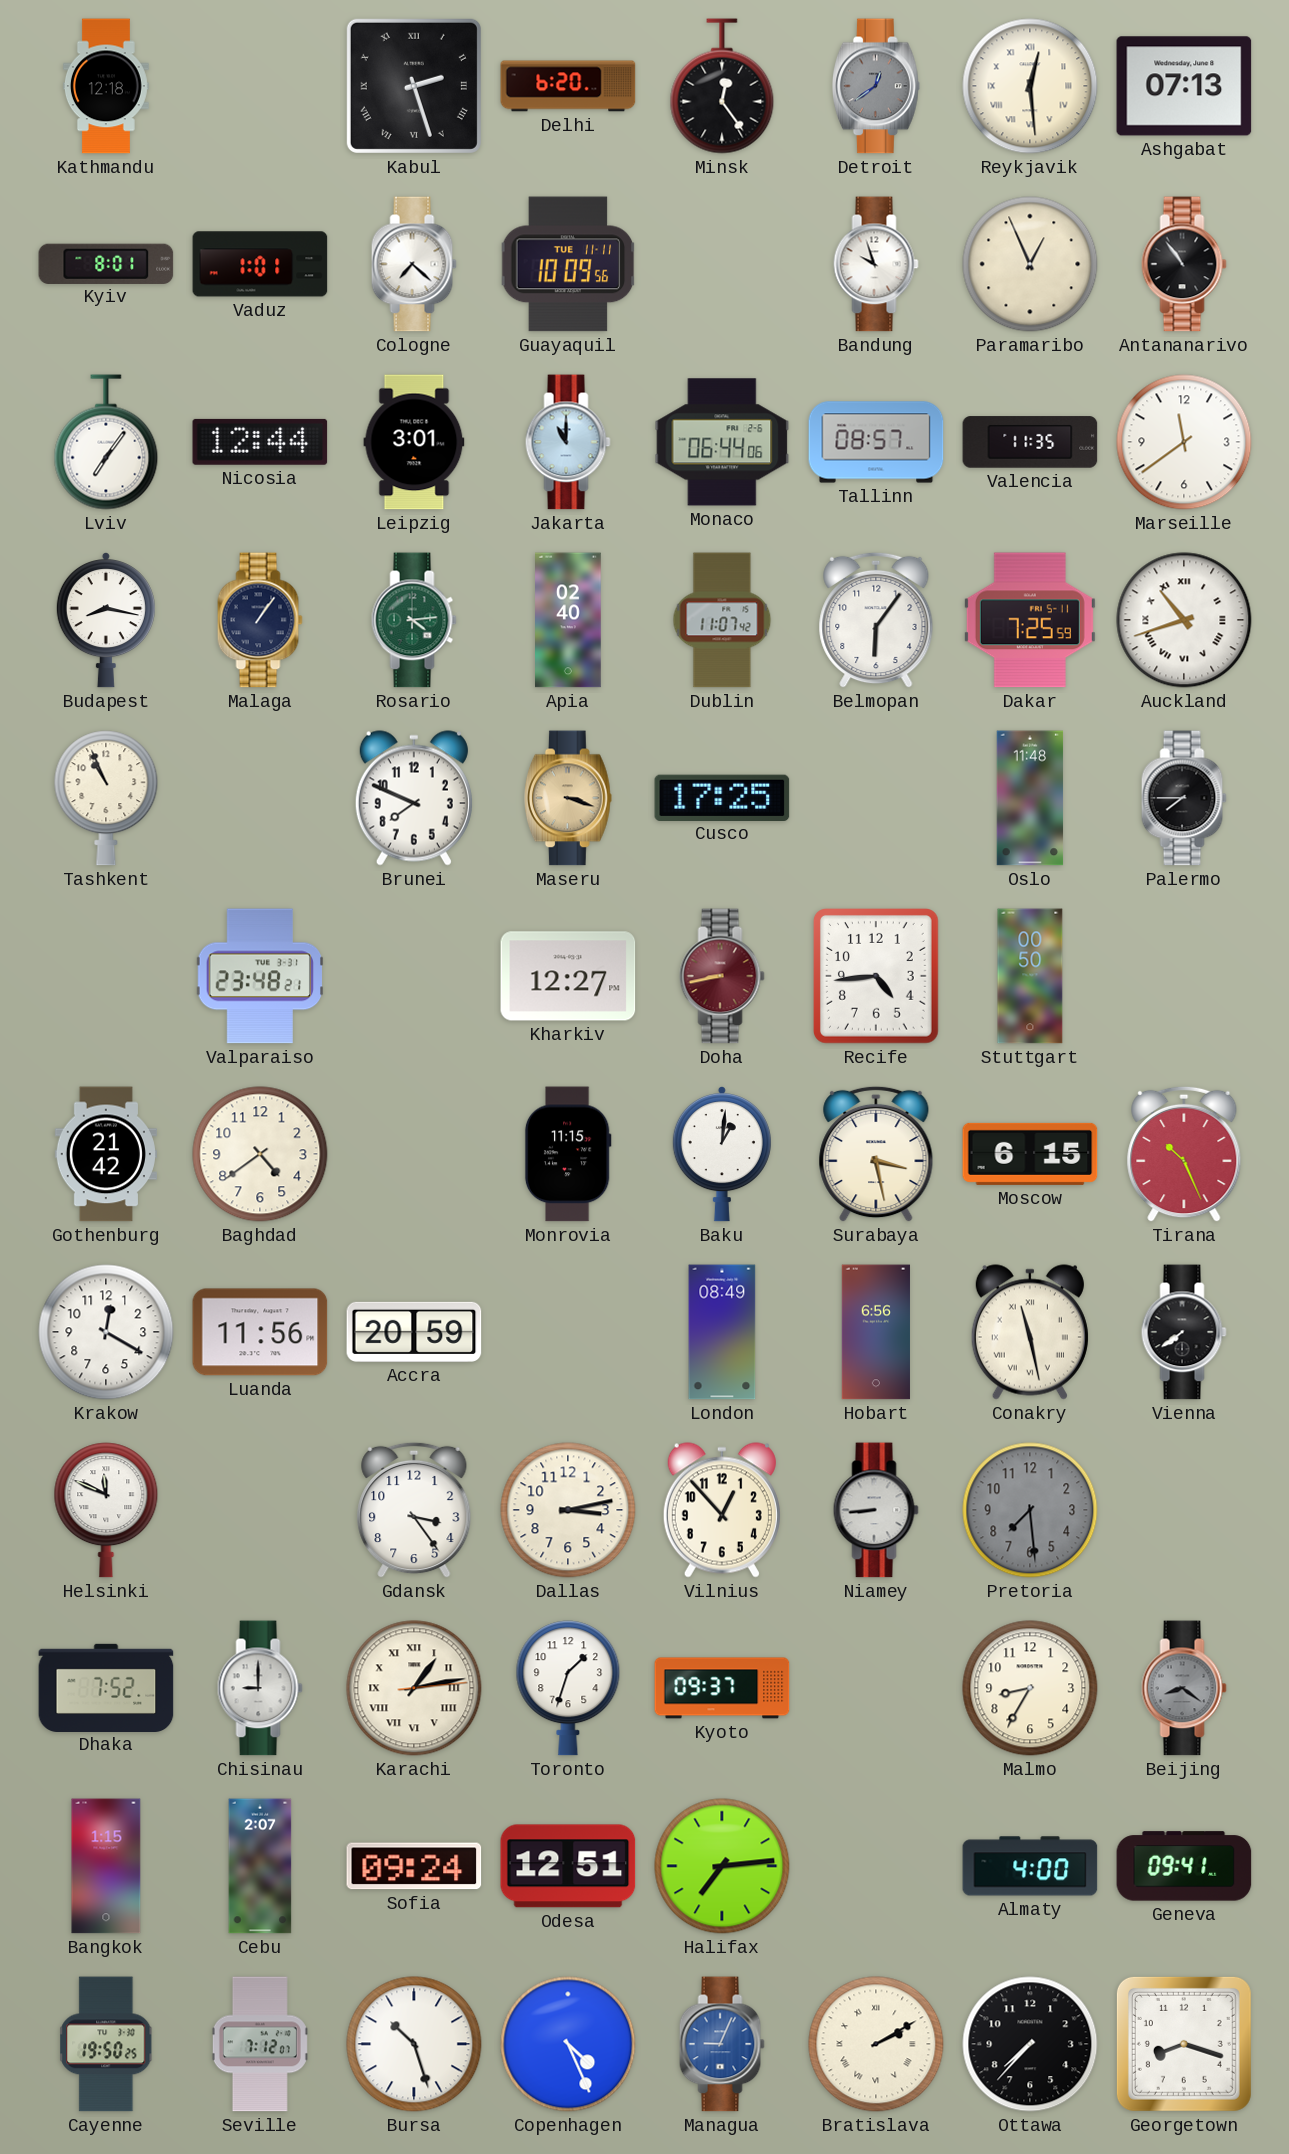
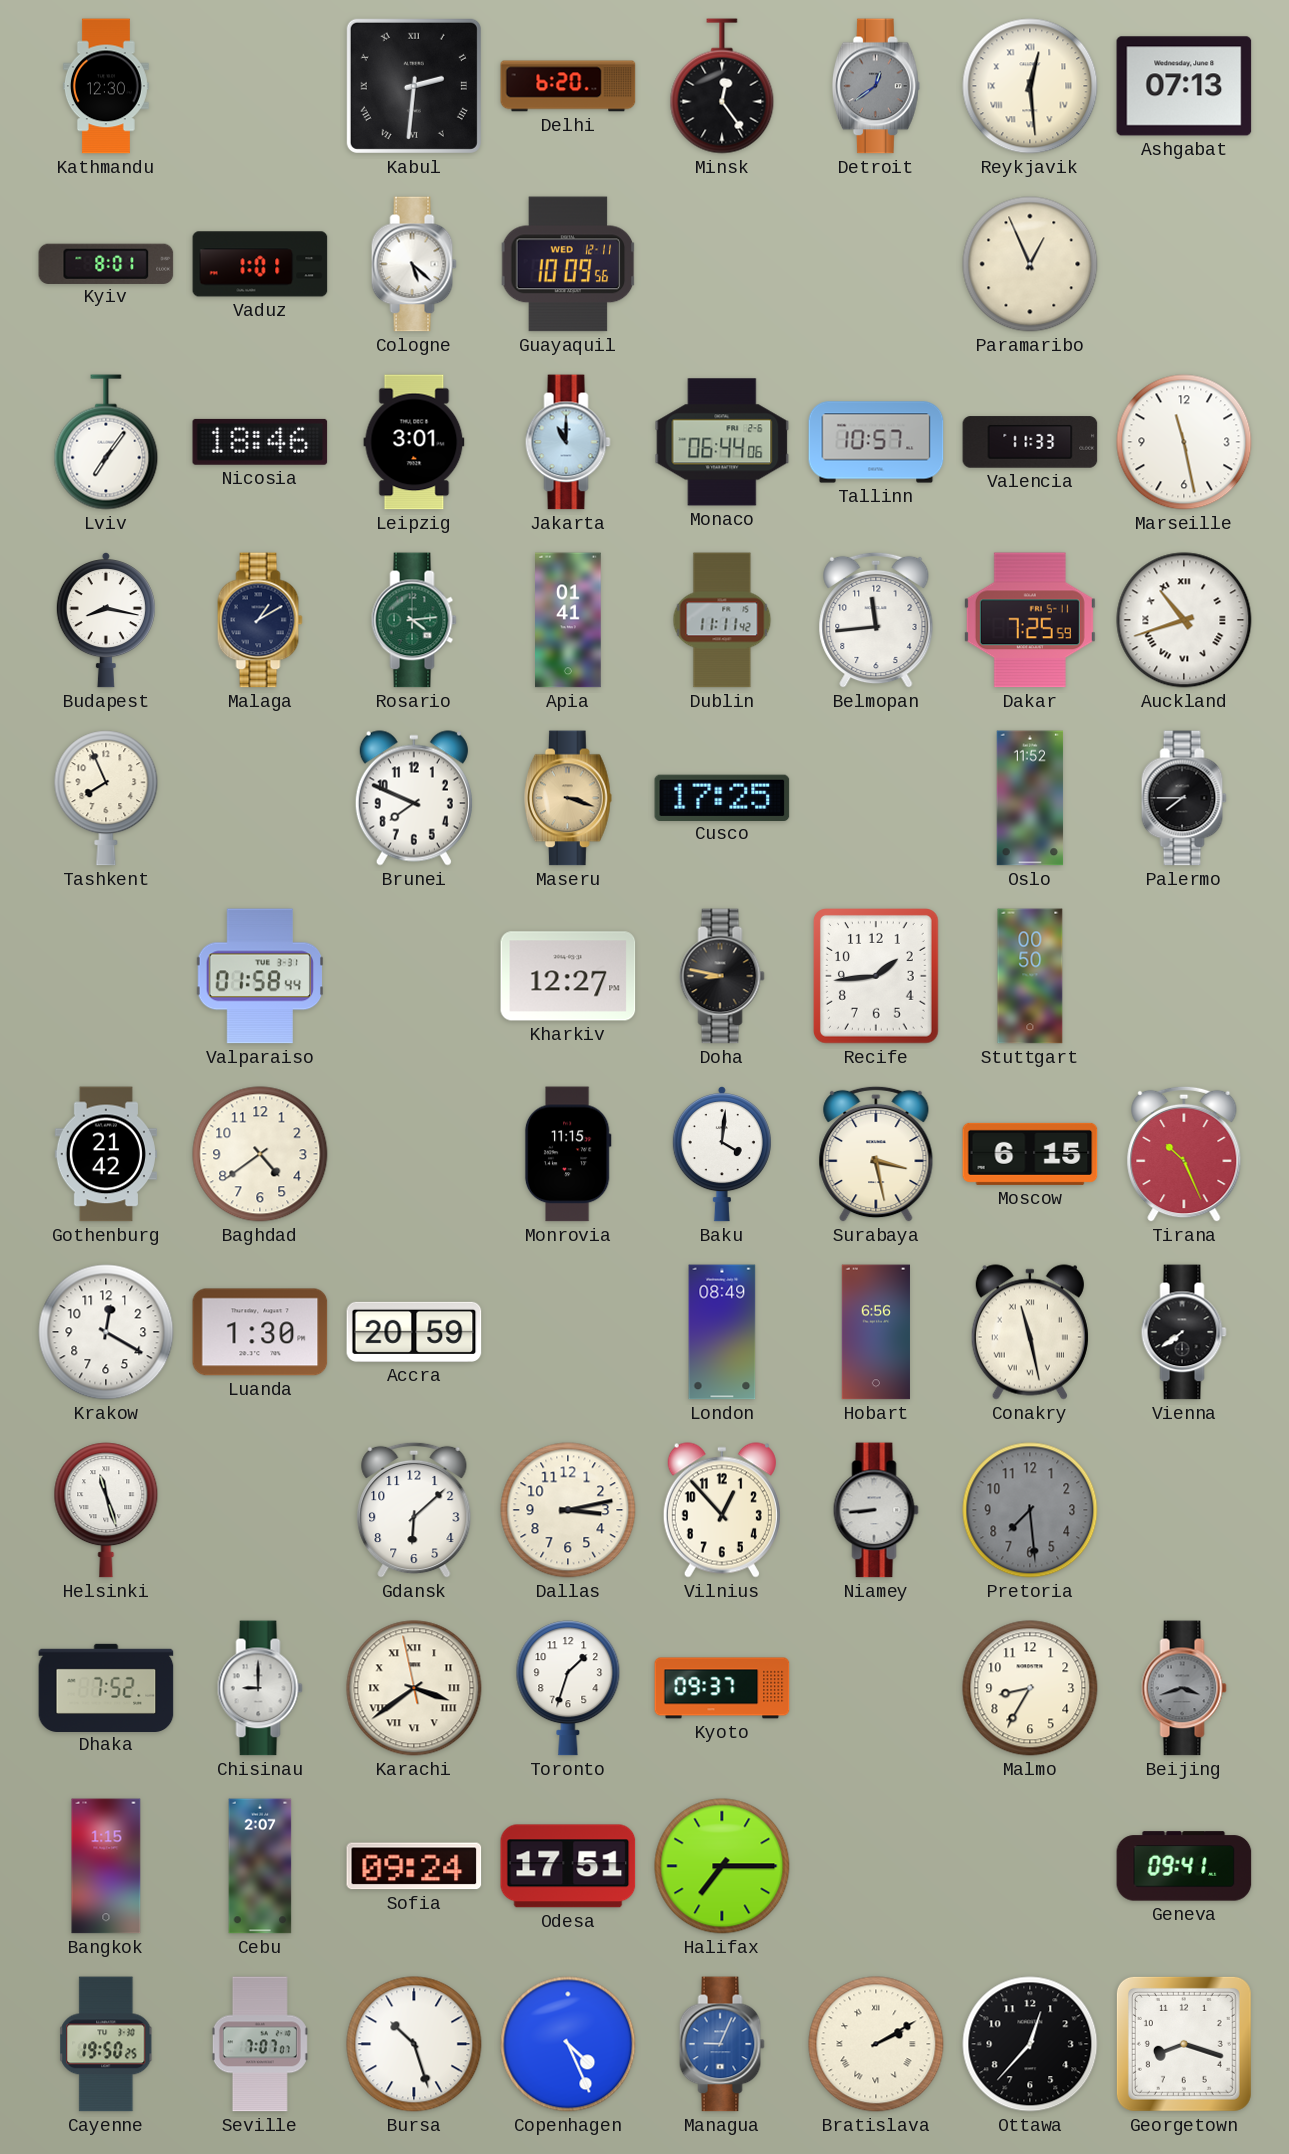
Kathmandu: 12:18 -> 12:30 (106, 86)
Kabul: 2:27 -> 2:31 (414, 86)
Cologne: 7:22 -> 5:22 (414, 264)
Guayaquil date: TUE 11-11 -> WED 12-11 (568, 264)
Bandung: 9:57 -> none (876, 264)
Antananarivo: 10:54 -> none (1184, 264)
Nicosia: 12:44 -> 18:46 (260, 442)
Tallinn: 08:57 -> 10:57 (876, 442)
Valencia: 11:35 -> 11:33 (1030, 442)
Marseille: 11:39 -> 11:28 (1184, 442)
Malaga: 1:06 -> 1:10 (260, 620)
Apia: 02:40 -> 01:41 (568, 620)
Dublin: 11:07 -> 11:11 (722, 620)
Belmopan: 6:06 -> 11:44 (876, 620)
Tashkent: 10:56 -> 7:56 (106, 798)
Oslo: 11:48 -> 11:52 (1030, 798)
Valparaiso: 23:48 -> 01:58 (260, 976)
Doha: 8:43 -> 8:47 (722, 976)
Doha dial: burgundy -> black (722, 976)
Recife: 4:44 -> 1:44 (876, 977)
Baku: 1:01 -> 4:01 (722, 1155)
Luanda: 11:56 -> 1:30 (260, 1332)
Helsinki: 11:49 -> 11:27 (106, 1510)
Gdansk: 3:24 -> 6:08 (414, 1510)
Karachi: 1:13 -> 3:38 (414, 1688)
Beijing: 8:21 -> 3:42 (1184, 1688)
Odesa: 12:51 -> 17:51 (568, 1866)
Halifax: 7:14 -> 7:15 (722, 1866)
Almaty: 4:00 -> none (1030, 1866)
Seville: 7:12 -> 7:07 (260, 2044)
Ottawa: 7:37 -> 12:37 (1030, 2044)
